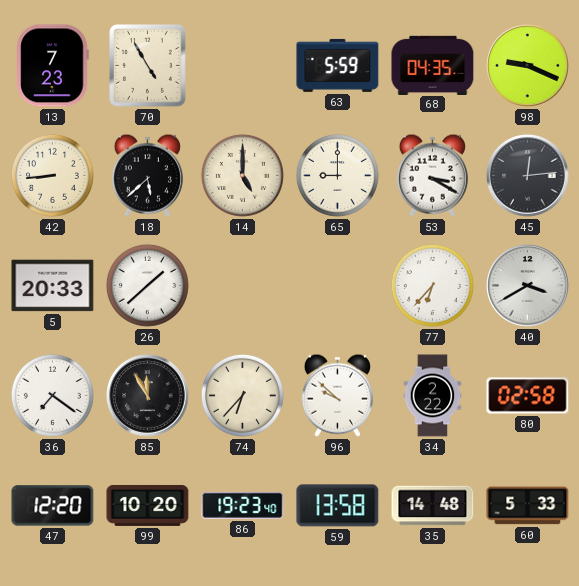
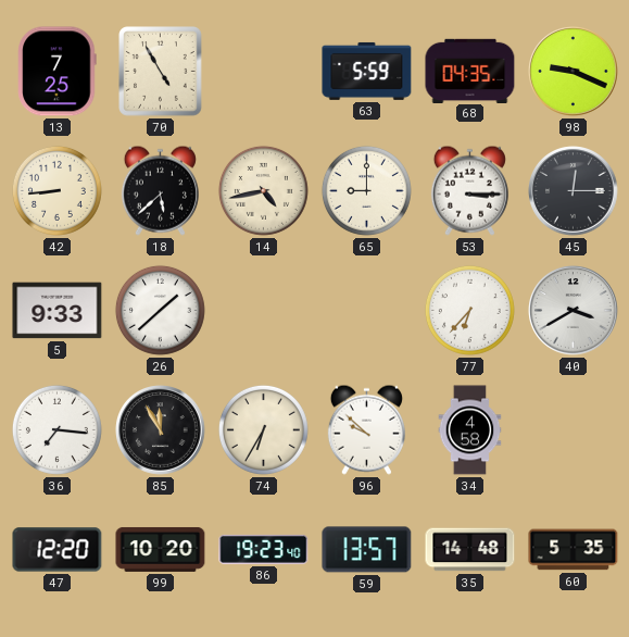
13: 7:23 -> 7:25 (58, 72)
14: 5:00 -> 4:43 (263, 190)
53: 3:20 -> 3:15 (469, 190)
45: 12:14 -> 12:15 (574, 191)
5: 20:33 -> 9:33 (58, 311)
36: 7:21 -> 7:16 (56, 429)
74: 6:37 -> 6:35 (263, 429)
34: 2:22 -> 4:58 (470, 430)
80: 02:58 -> none (528, 396)
59: 13:58 -> 13:57 (367, 550)
60: 5:33 -> 5:35 (574, 550)
